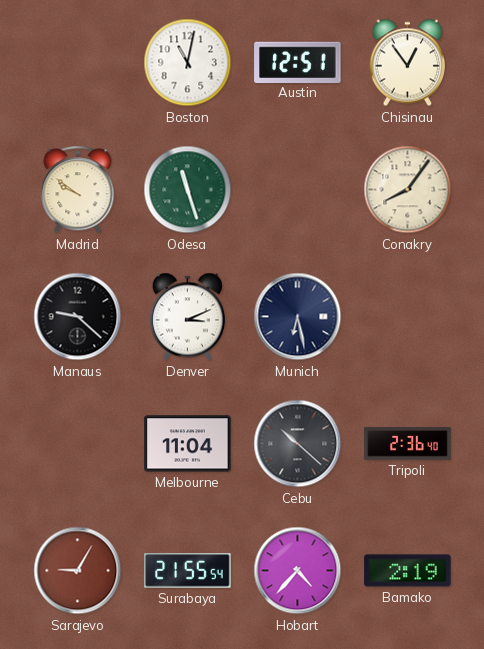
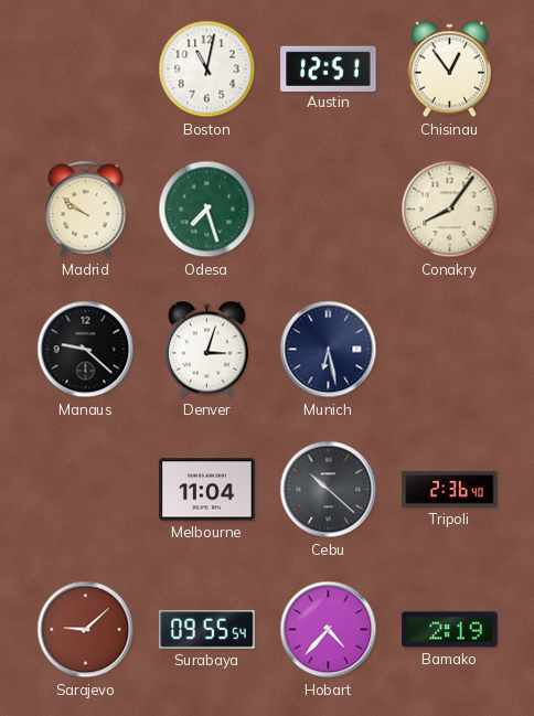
Odesa: 11:27 -> 7:27 (207, 210)
Denver: 3:11 -> 3:03 (207, 350)
Sarajevo: 9:05 -> 9:08 (86, 630)
Surabaya: 21:55 -> 09:55 (207, 630)
